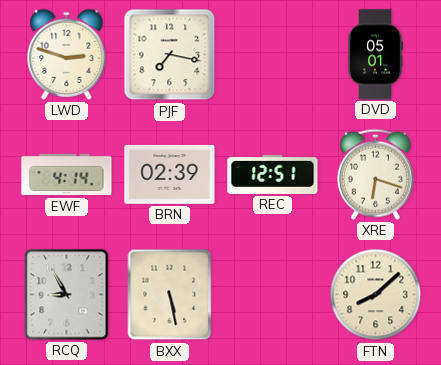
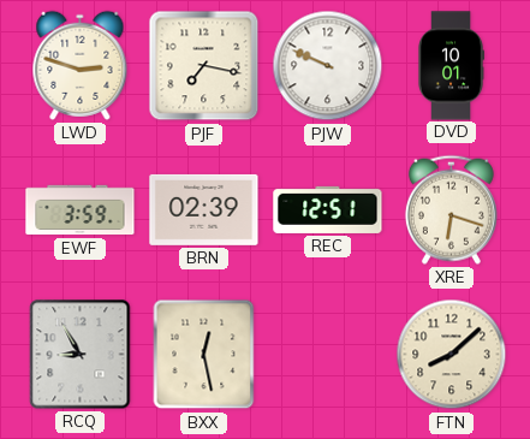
PJW: none -> 9:49 (328, 66)
DVD: 05:01 -> 10:01 (451, 66)
EWF: 4:14 -> 3:59 (81, 210)
BXX: 5:28 -> 12:28 (204, 355)
